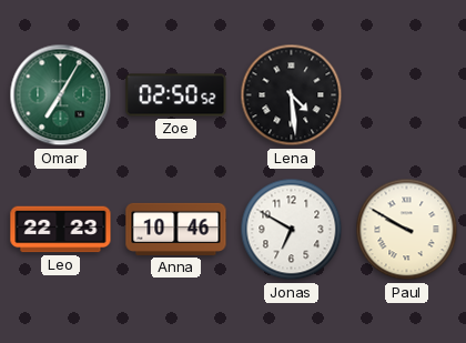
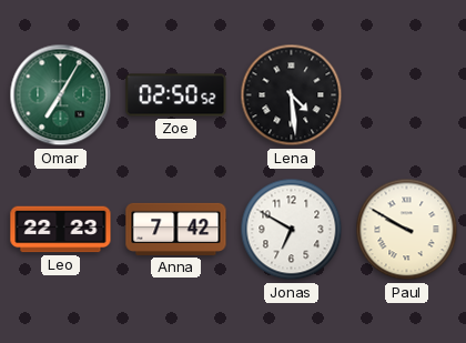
Anna: 10:46 -> 7:42 (176, 229)
